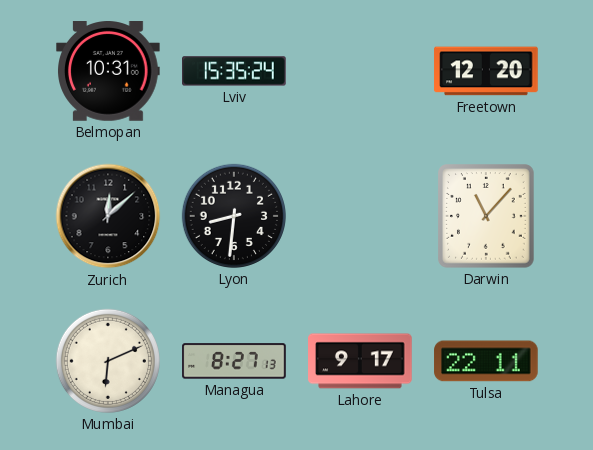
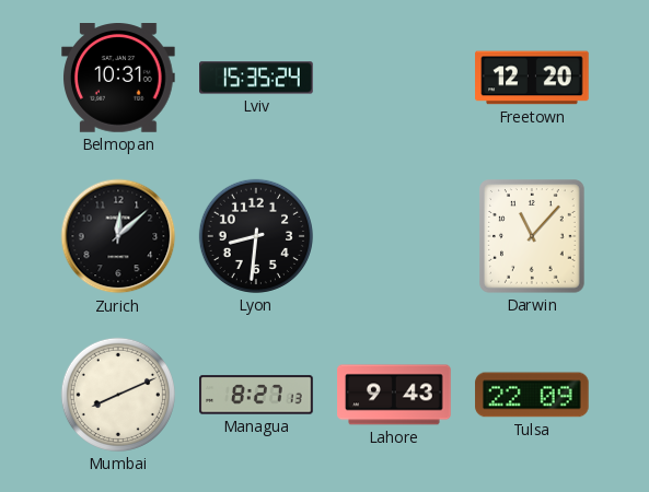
Mumbai: 6:11 -> 8:11 (118, 395)
Lahore: 9:17 -> 9:43 (394, 395)
Tulsa: 22:11 -> 22:09 (532, 395)
